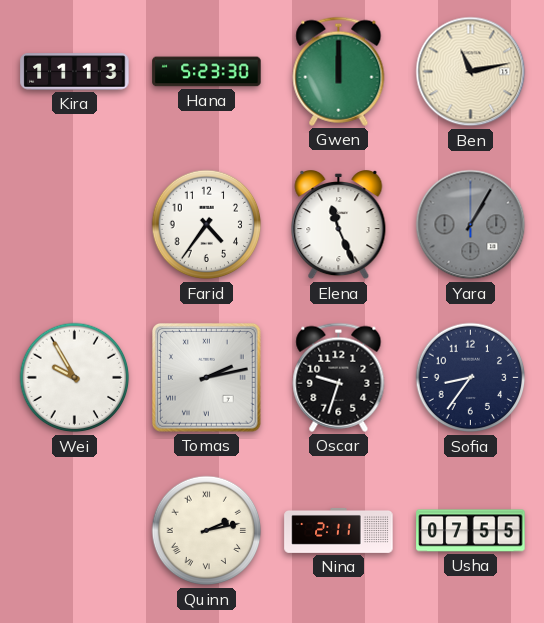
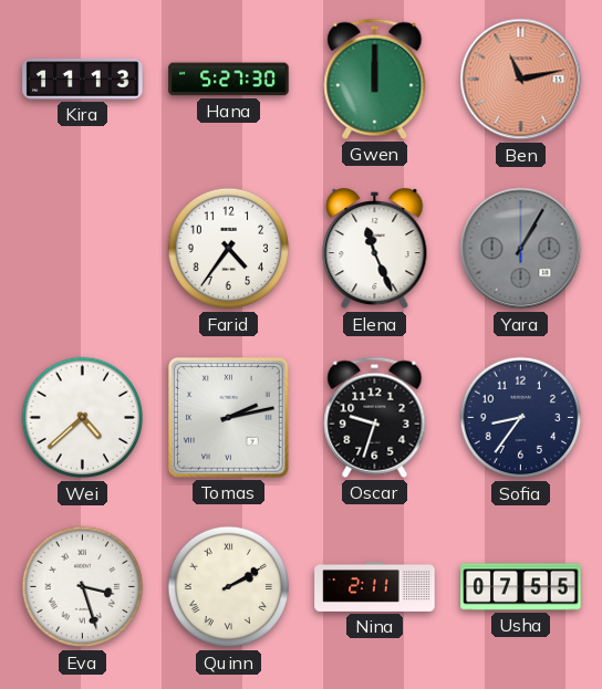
Hana: 5:23 -> 5:27 (229, 80)
Ben dial: cream -> salmon (521, 80)
Wei: 9:55 -> 4:38 (83, 418)
Eva: none -> 3:27 (83, 587)
Quinn: 2:13 -> 2:10 (229, 587)
